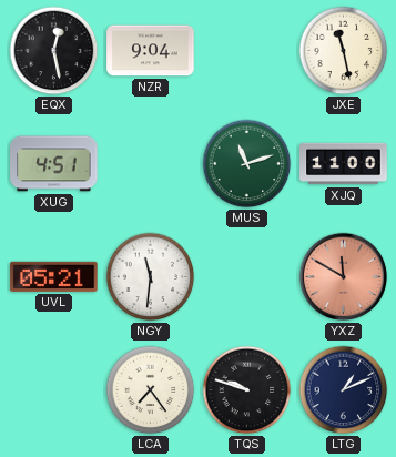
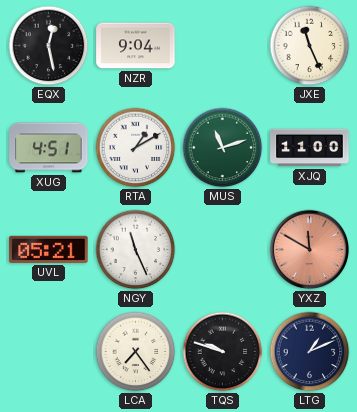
JXE: 11:28 -> 11:26 (310, 46)
RTA: none -> 1:10 (136, 148)
NGY: 11:31 -> 11:26 (136, 250)
